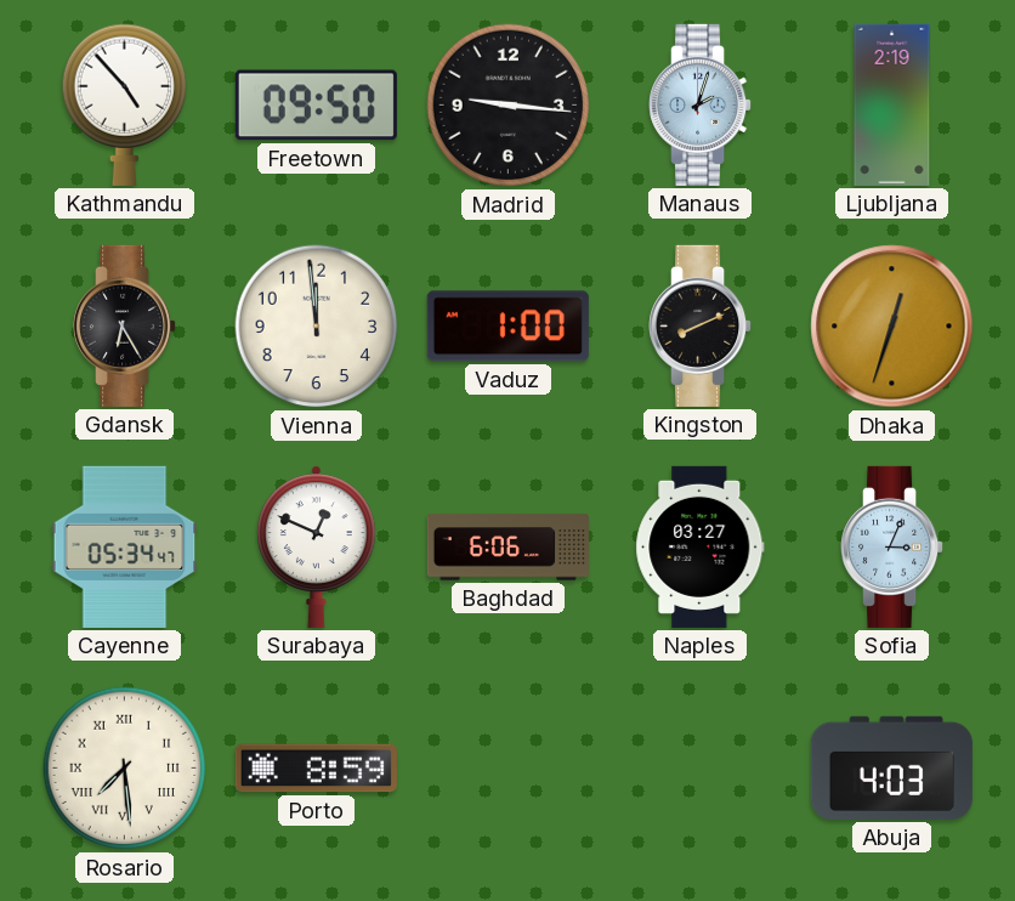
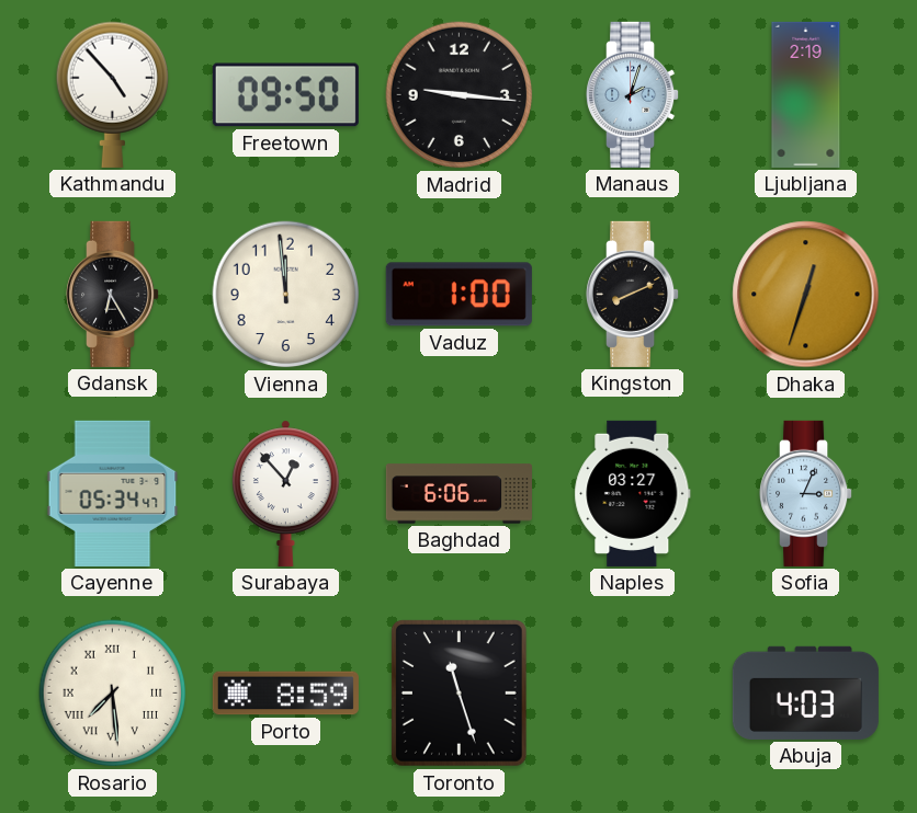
Surabaya: 12:49 -> 12:53 (285, 493)
Toronto: none -> 11:27 (459, 694)
